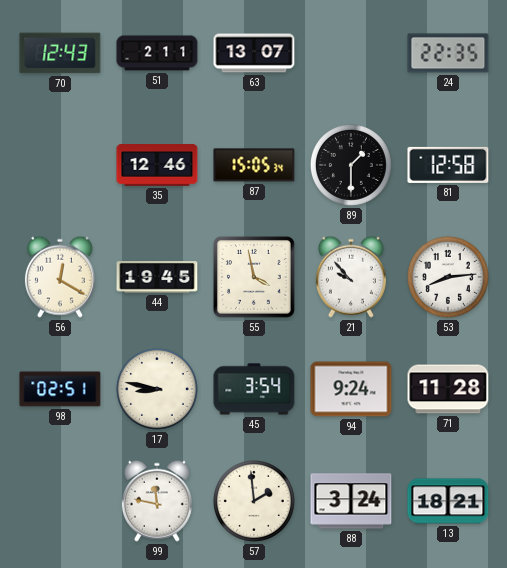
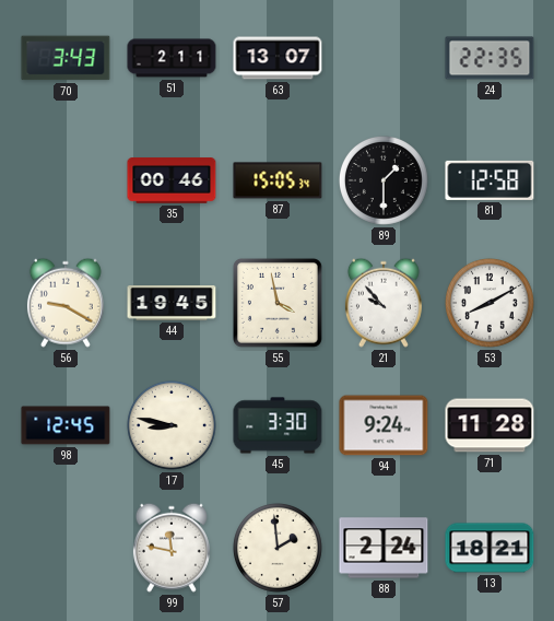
70: 12:43 -> 3:43 (66, 58)
35: 12:46 -> 00:46 (172, 180)
56: 12:20 -> 9:20 (66, 303)
53: 8:14 -> 8:10 (490, 303)
98: 02:51 -> 12:45 (66, 425)
45: 3:54 -> 3:30 (278, 425)
88: 3:24 -> 2:24 (384, 548)
